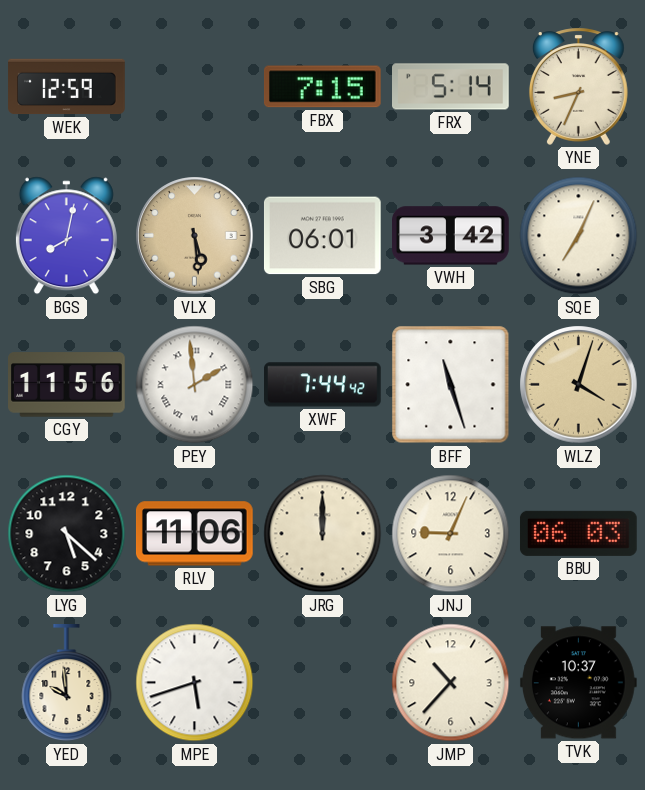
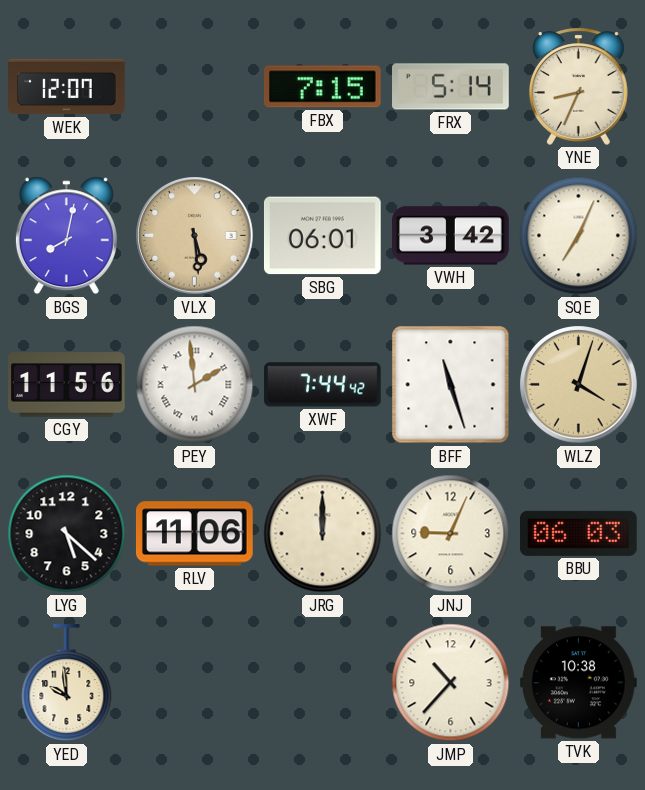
WEK: 12:59 -> 12:07 (67, 87)
MPE: 5:42 -> none (195, 683)
TVK: 10:37 -> 10:38 (579, 683)
